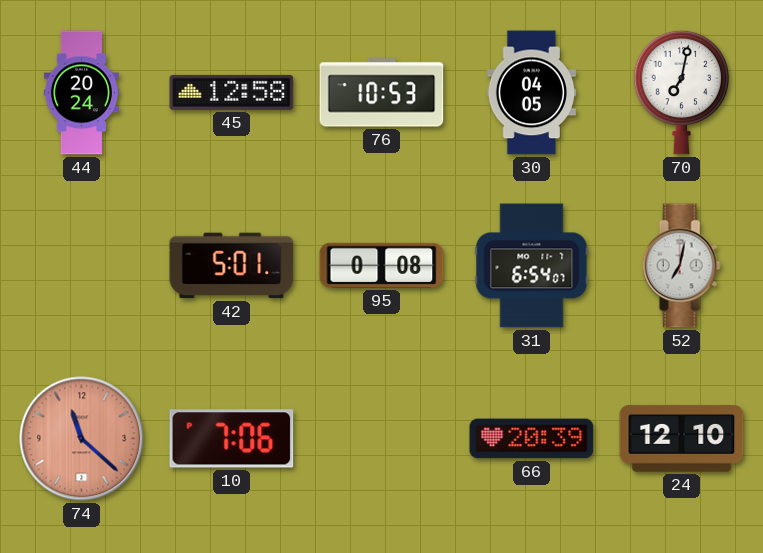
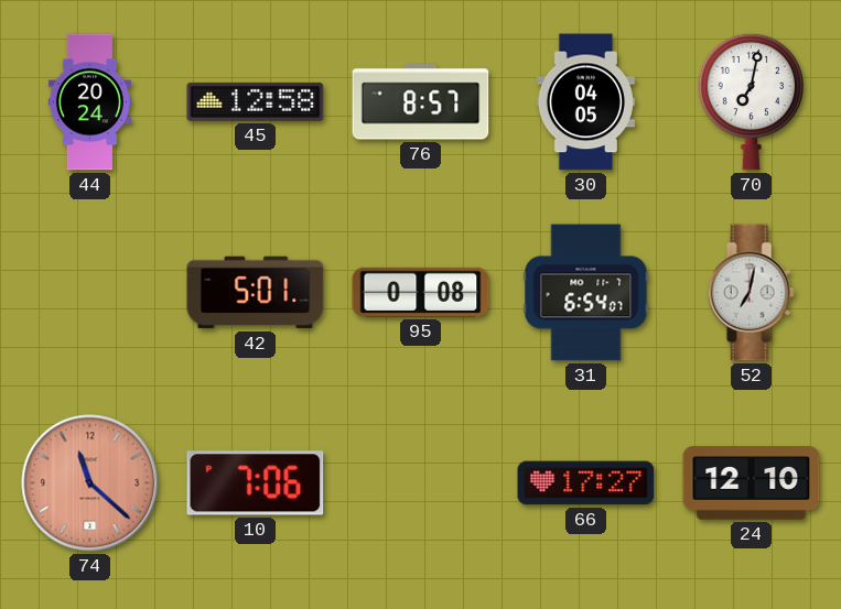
76: 10:53 -> 8:57 (421, 102)
66: 20:39 -> 17:27 (586, 483)
